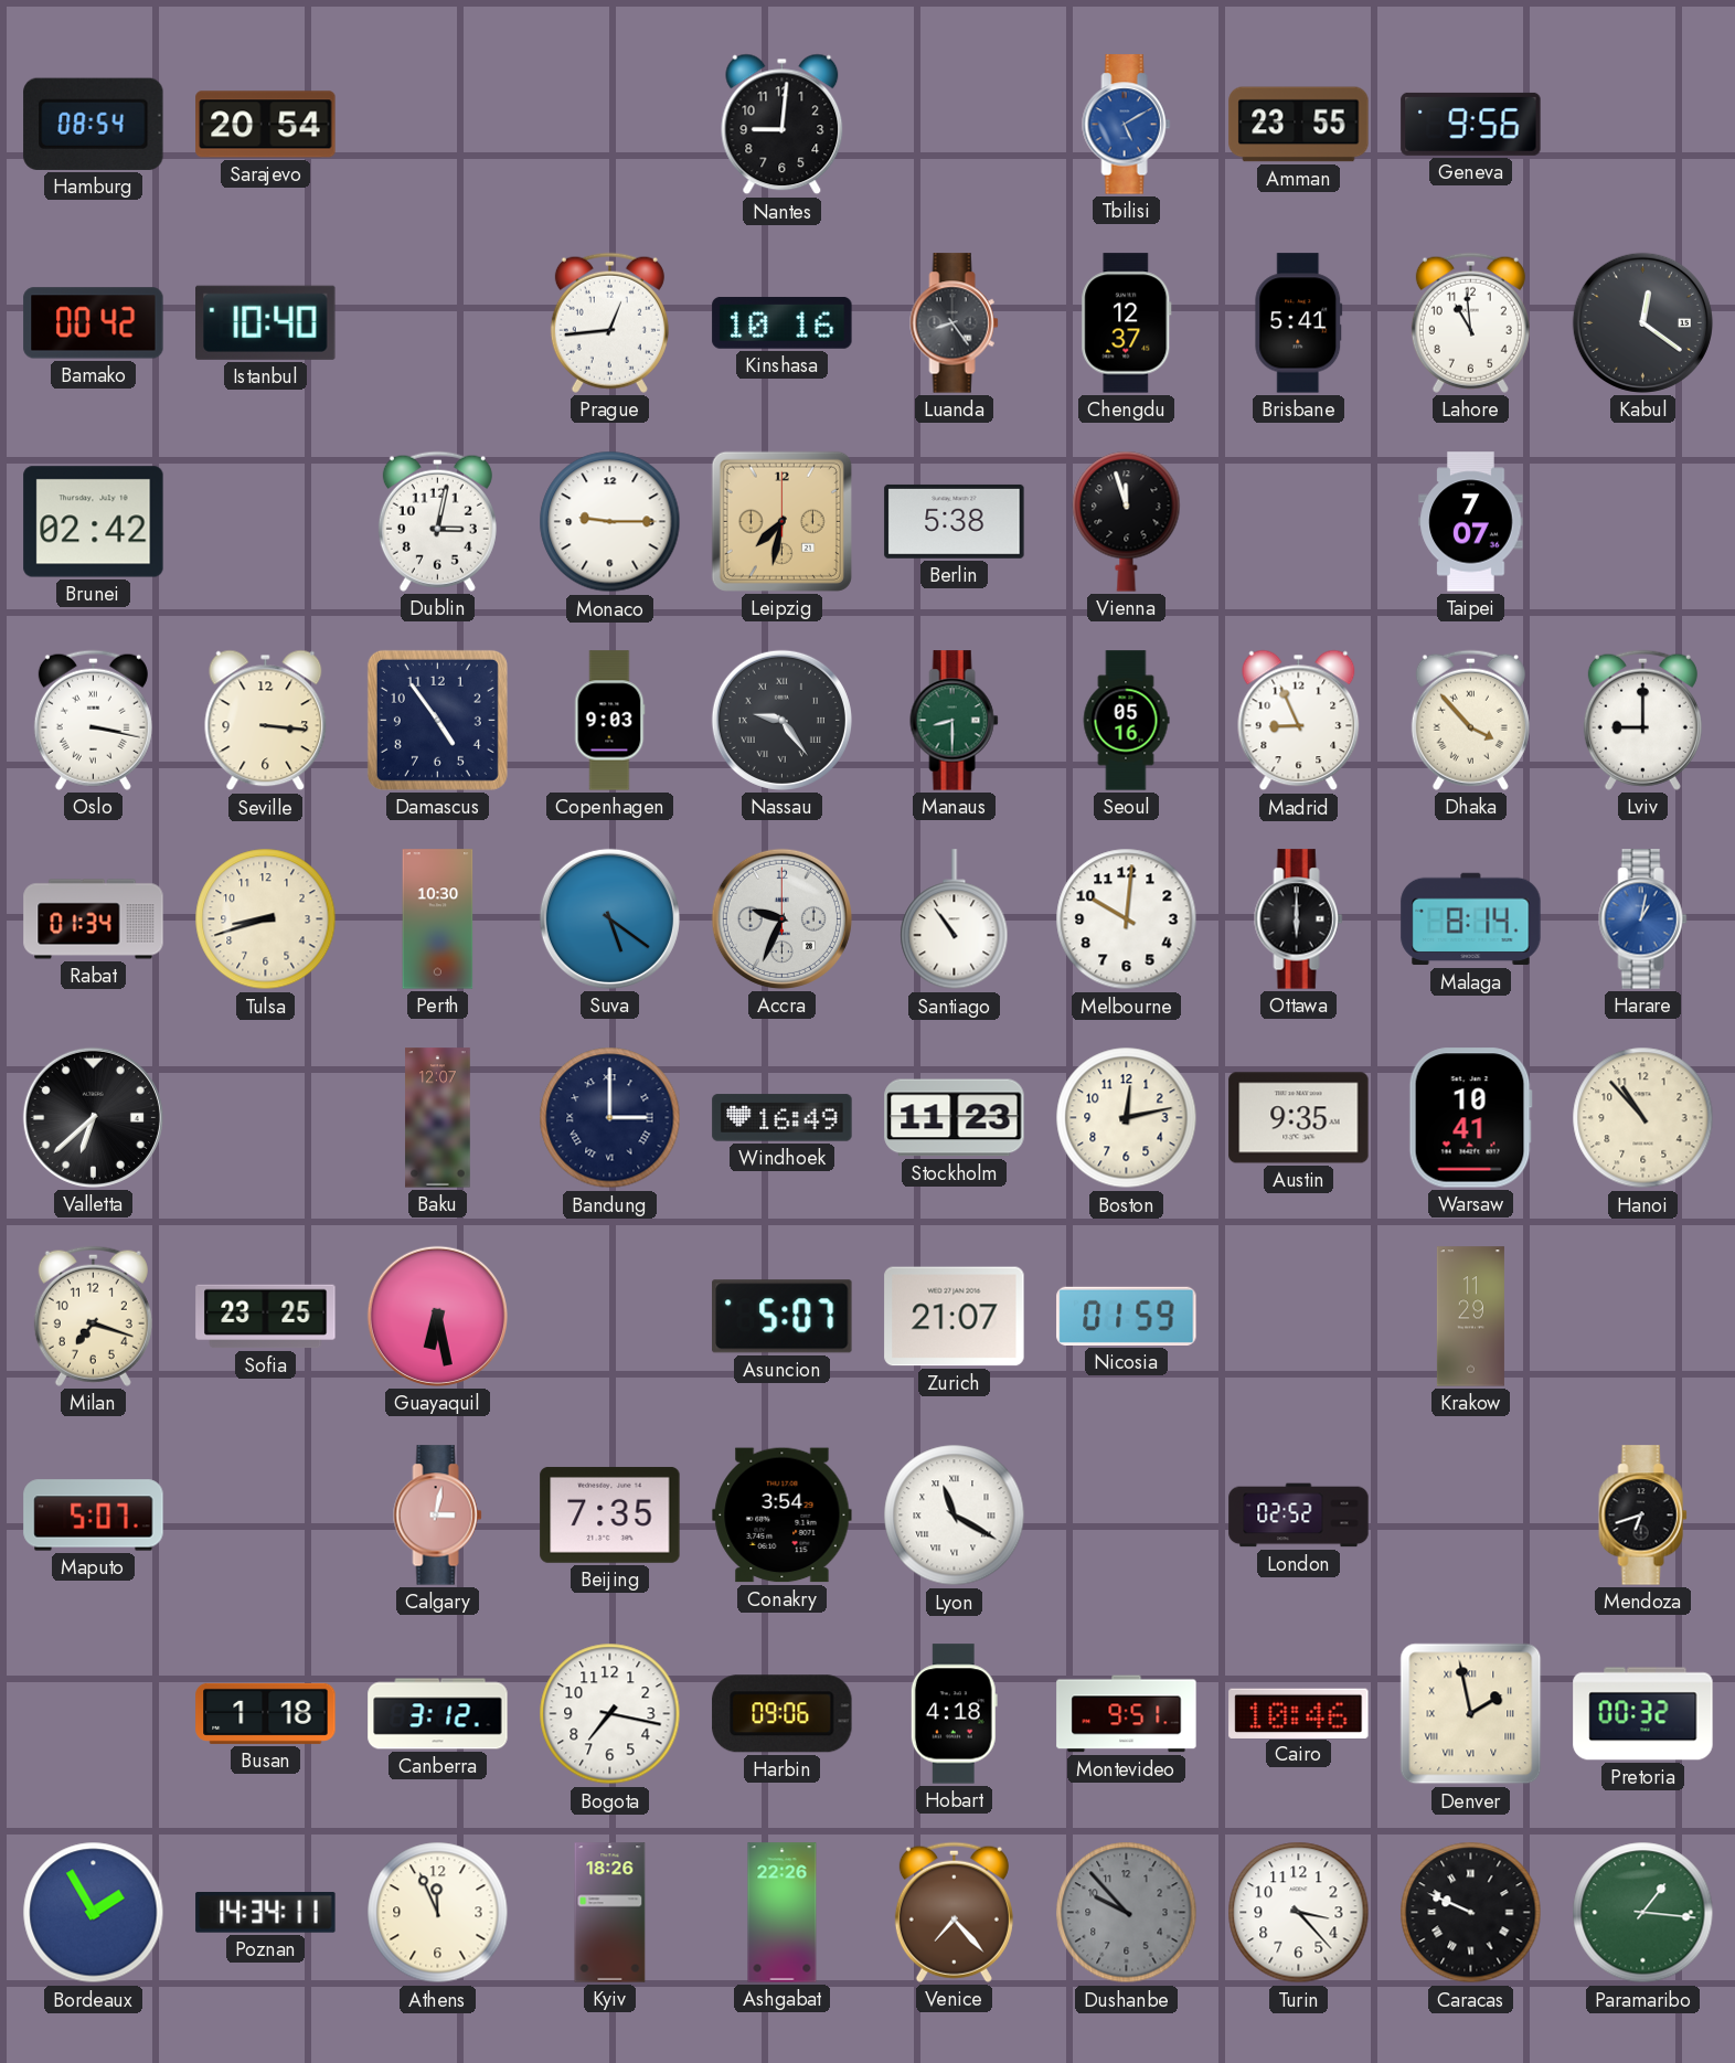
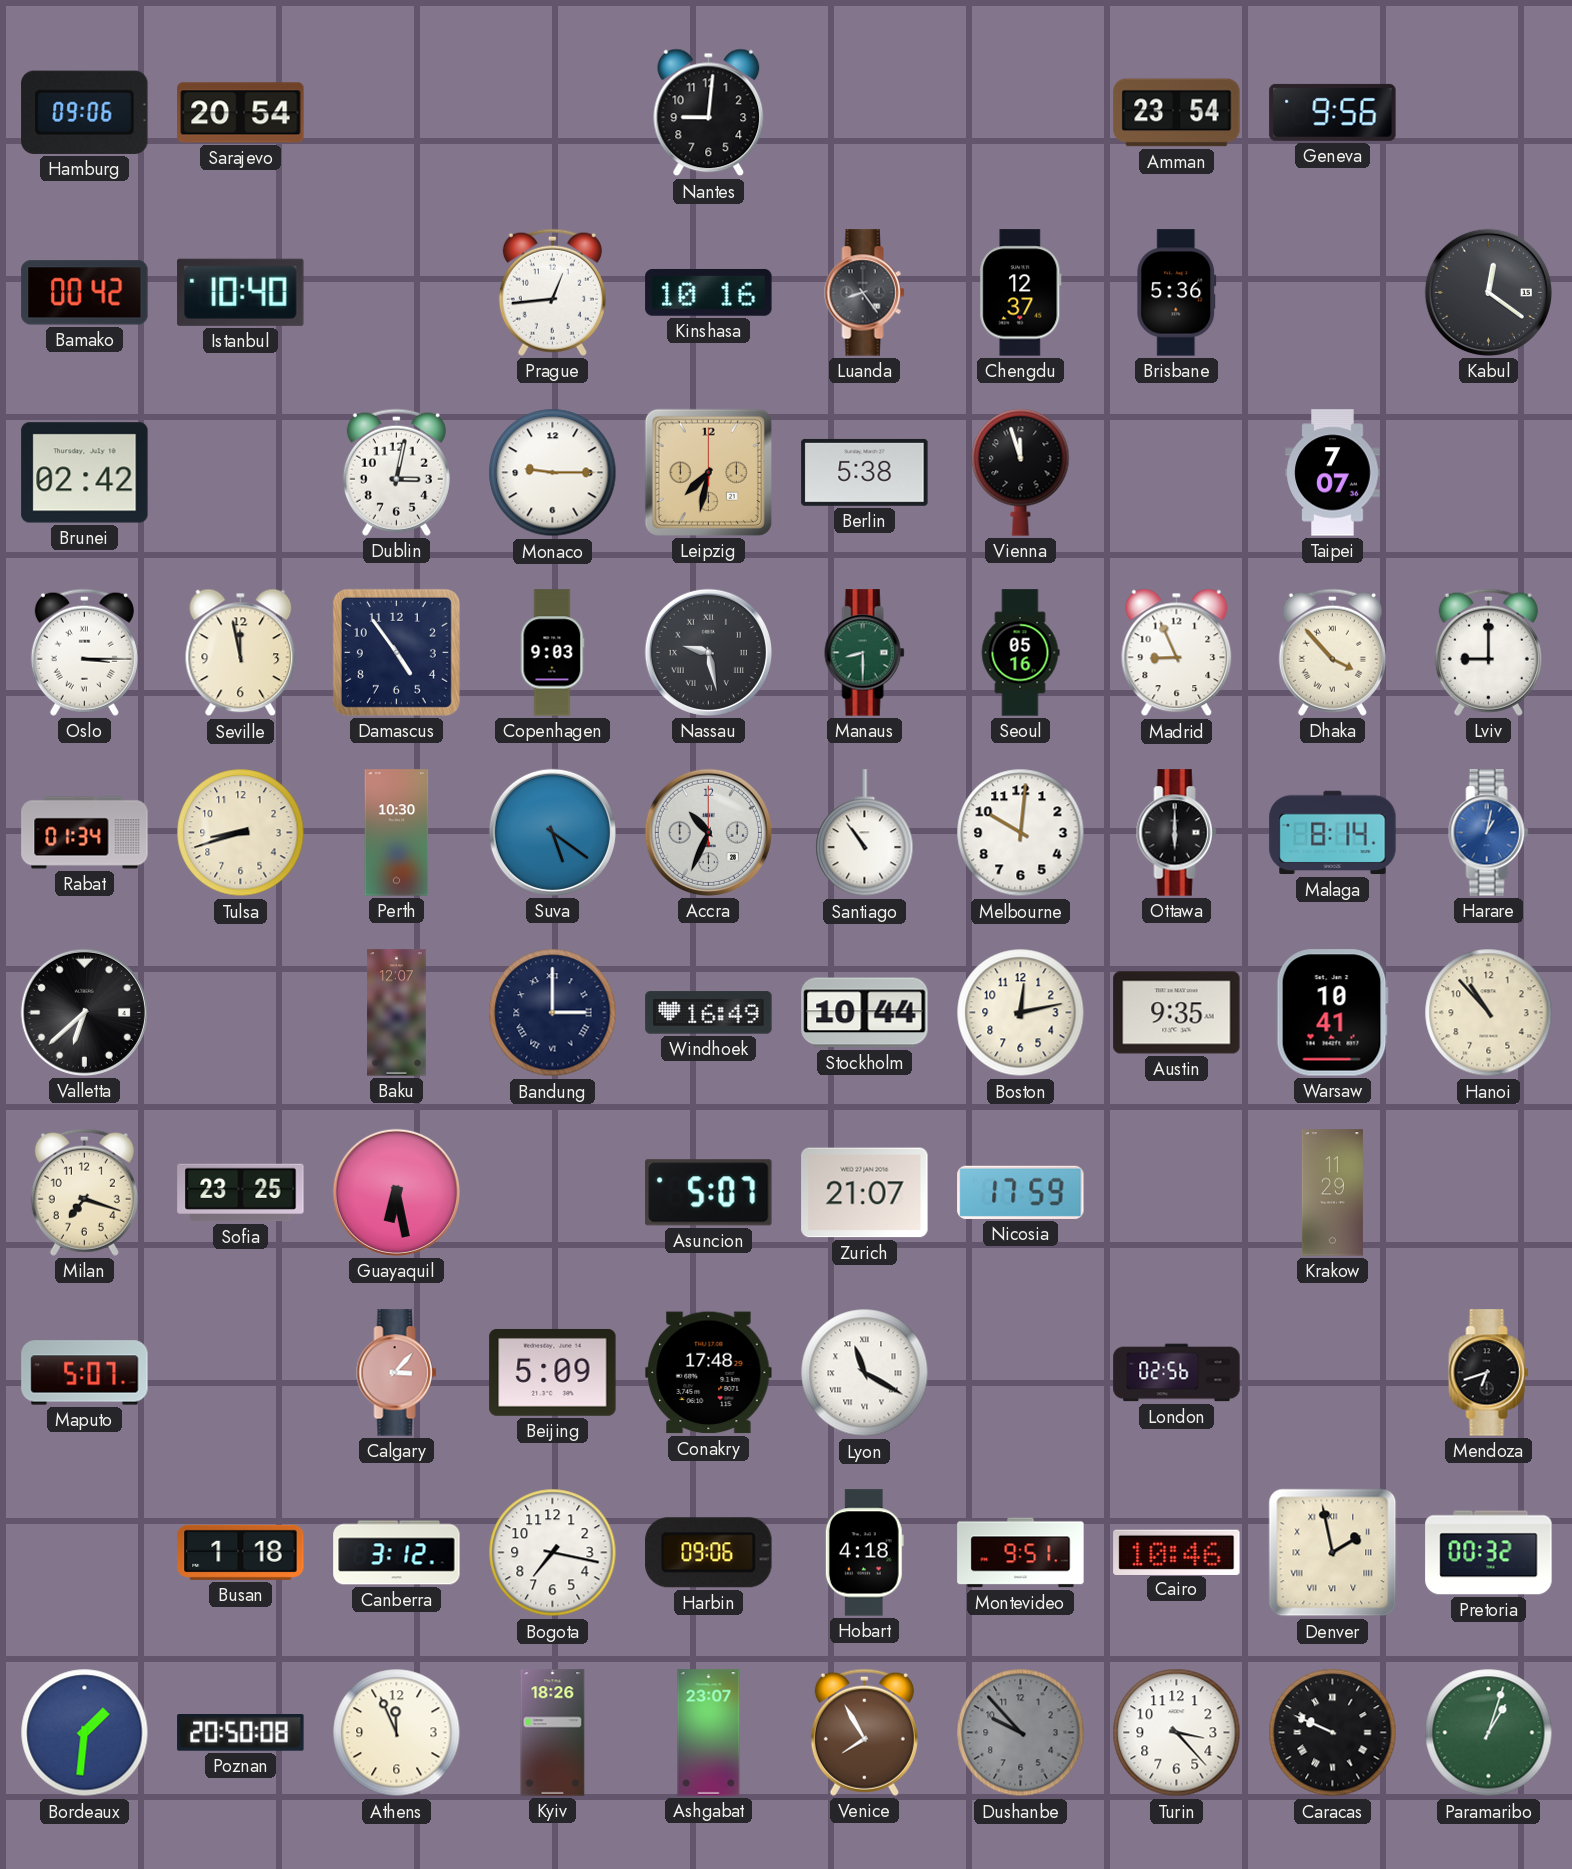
Hamburg: 08:54 -> 09:06 (85, 112)
Tbilisi: 5:10 -> none (1127, 125)
Amman: 23:55 -> 23:54 (1177, 113)
Brisbane: 5:41 -> 5:36 (1177, 293)
Lahore: 10:59 -> none (1470, 322)
Oslo: 3:17 -> 3:15 (84, 652)
Seville: 3:16 -> 11:58 (241, 653)
Nassau: 9:24 -> 9:28 (708, 652)
Accra: 9:34 -> 10:34 (708, 832)
Stockholm: 11:23 -> 10:44 (865, 1013)
Nicosia: 01:59 -> 17:59 (1021, 1192)
Calgary: 3:02 -> 3:07 (397, 1373)
Beijing: 7:35 -> 5:09 (553, 1372)
Conakry: 3:54 -> 17:48 (709, 1373)
London: 02:52 -> 02:56 (1177, 1373)
Bordeaux: 1:55 -> 1:31 (85, 1733)
Poznan: 14:34 -> 20:50 (241, 1733)
Ashgabat: 22:26 -> 23:07 (709, 1733)
Venice: 7:23 -> 7:55 (864, 1732)
Paramaribo: 1:16 -> 1:03 (1489, 1733)
